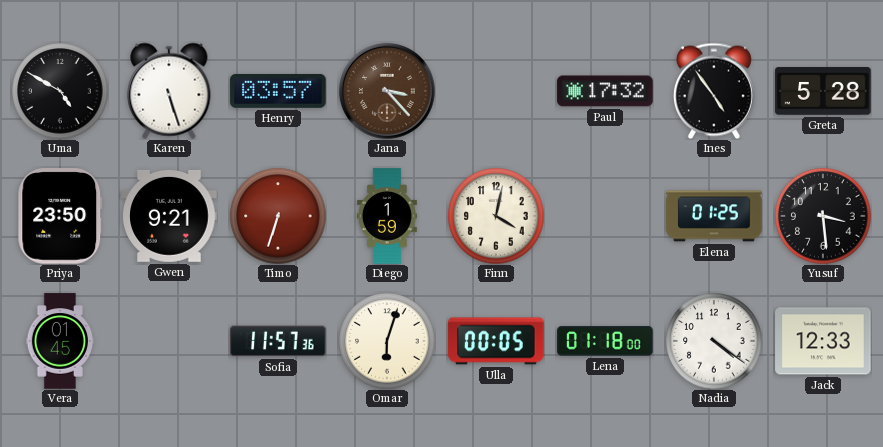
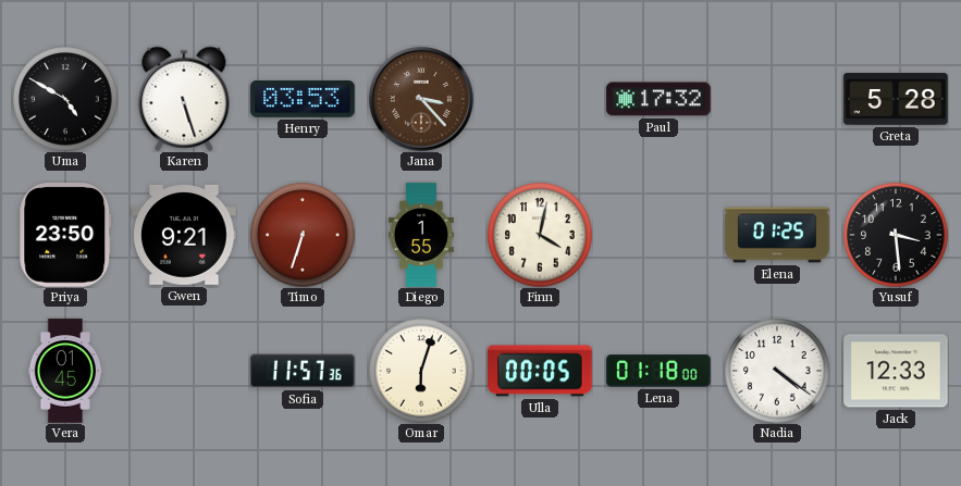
Henry: 03:57 -> 03:53 (303, 99)
Ines: 4:54 -> none (714, 91)
Diego: 1:59 -> 1:55 (421, 235)
